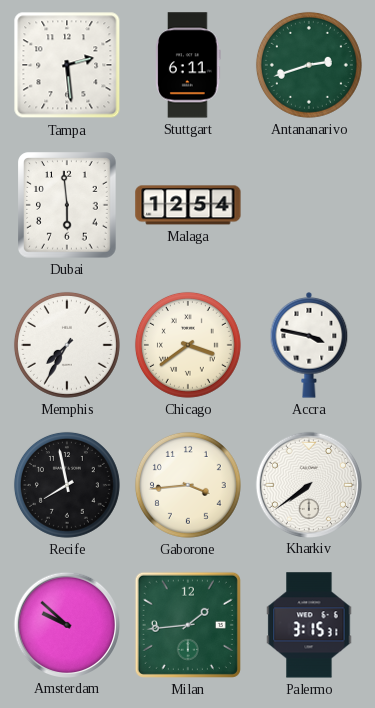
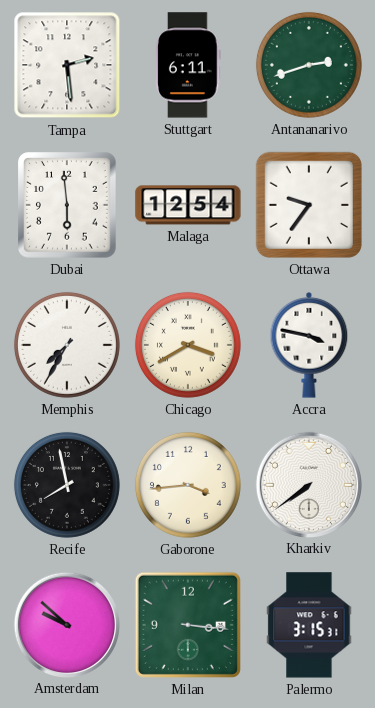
Ottawa: none -> 9:36 (309, 205)
Chicago: 3:39 -> 3:40 (188, 345)
Milan: 1:44 -> 3:16 (188, 625)
